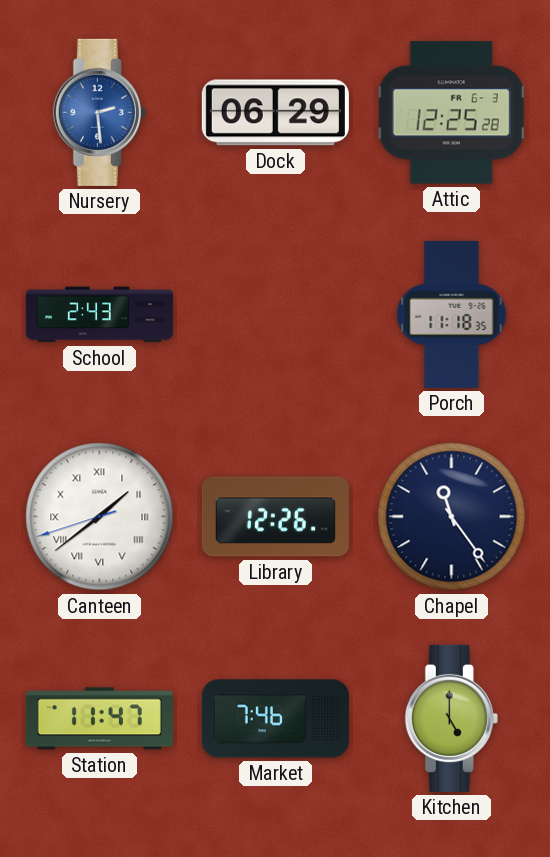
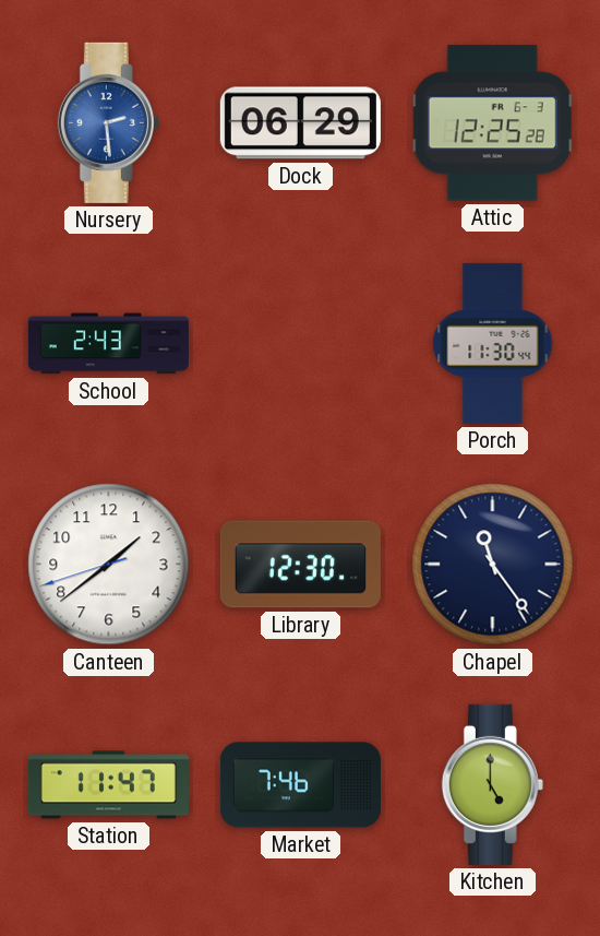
Porch: 11:18 -> 11:30 (493, 343)
Canteen numerals: Roman -> Arabic (109, 565)
Library: 12:26 -> 12:30 (300, 565)
